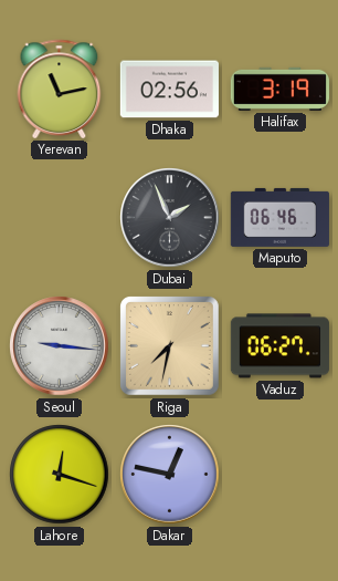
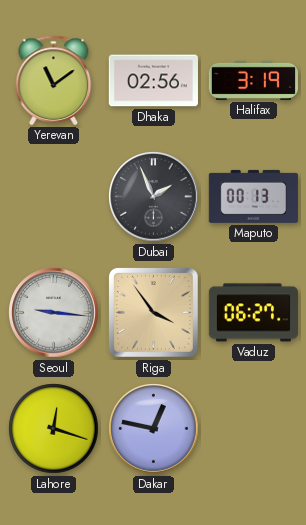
Yerevan: 11:13 -> 11:09 (54, 80)
Maputo: 06:46 -> 00:13 (253, 196)
Riga: 7:32 -> 3:54 (153, 312)
